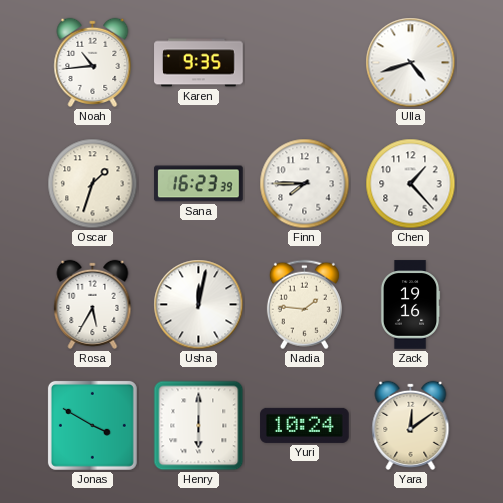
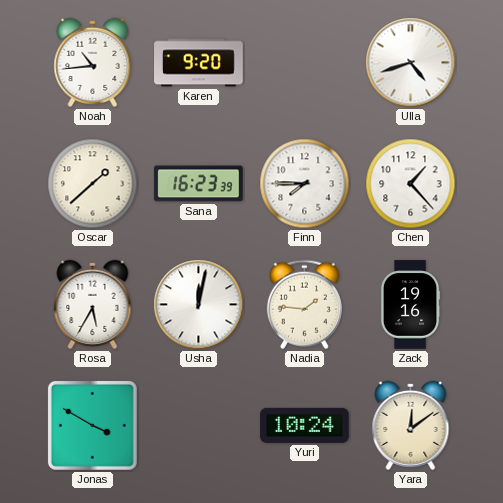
Karen: 9:35 -> 9:20 (199, 63)
Oscar: 1:33 -> 1:38 (93, 184)
Henry: 6:00 -> none (199, 426)
